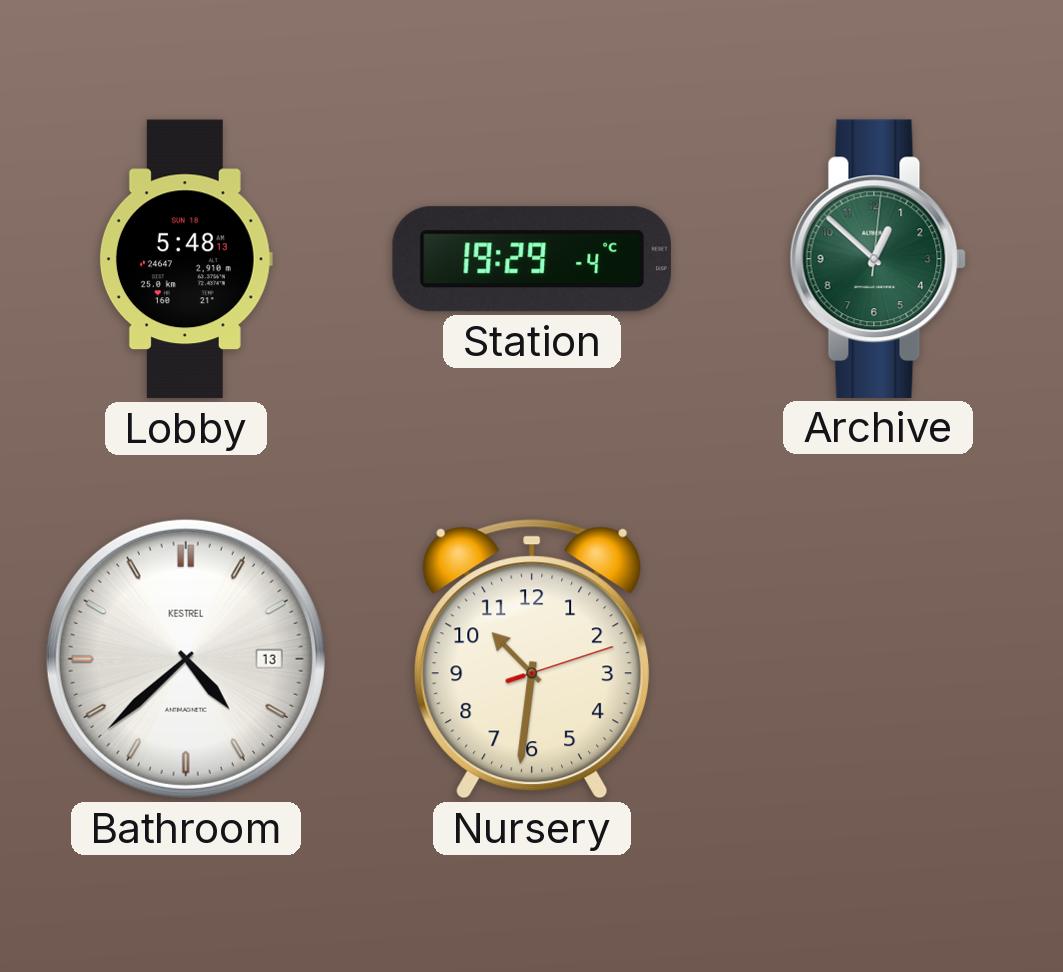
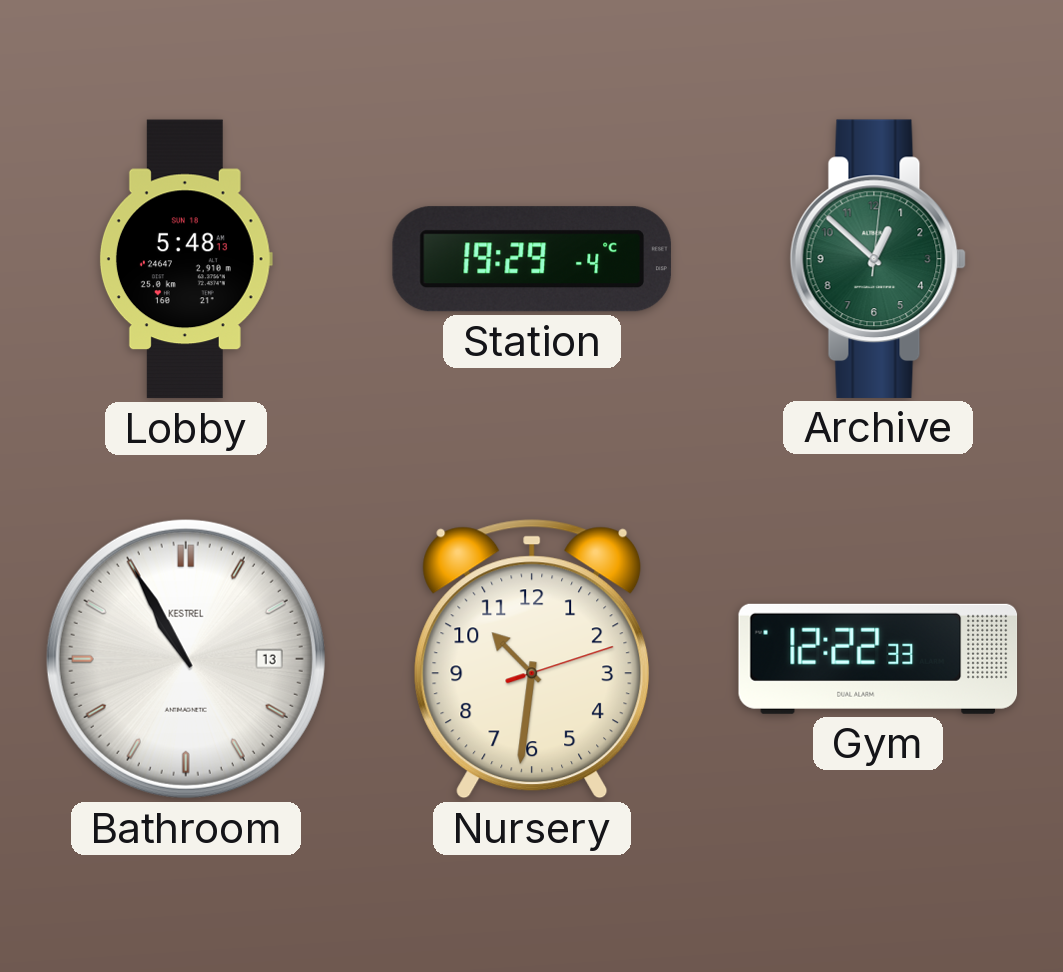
Bathroom: 4:38 -> 10:55 (186, 659)
Gym: none -> 12:22 (878, 659)
